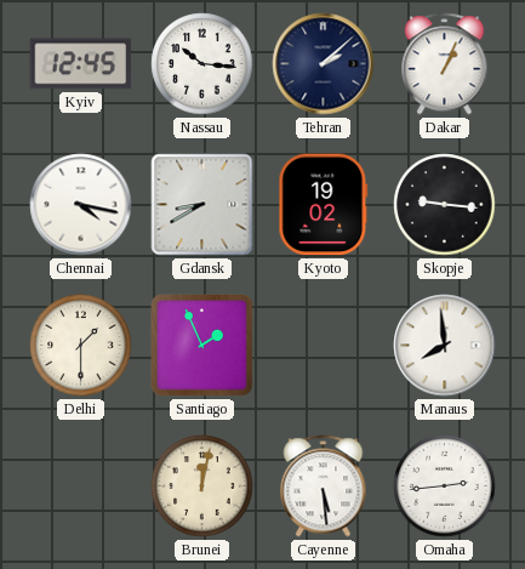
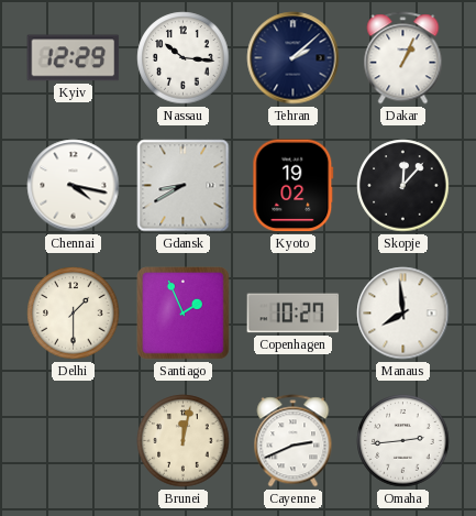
Kyiv: 12:45 -> 12:29 (74, 58)
Skopje: 9:16 -> 12:07 (403, 186)
Copenhagen: none -> 10:27 (294, 314)
Cayenne: 5:29 -> 2:41 (294, 441)
